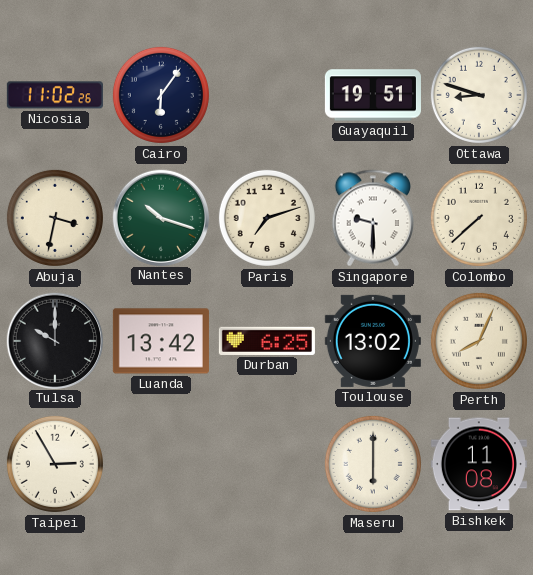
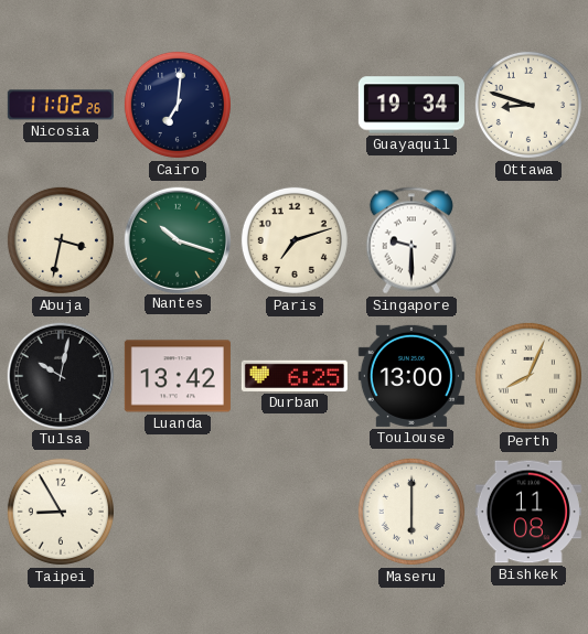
Cairo: 6:06 -> 7:01 (178, 105)
Guayaquil: 19:51 -> 19:34 (411, 105)
Colombo: 7:38 -> none (479, 218)
Tulsa: 10:00 -> 10:02 (60, 375)
Toulouse: 13:02 -> 13:00 (411, 376)
Taipei: 2:55 -> 8:55 (61, 512)
